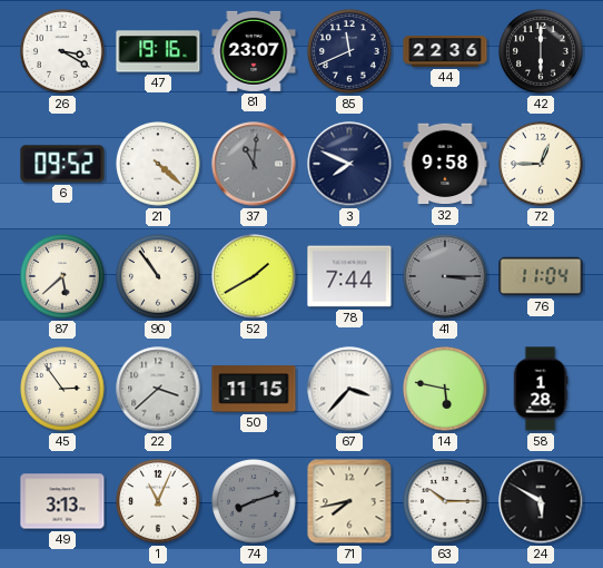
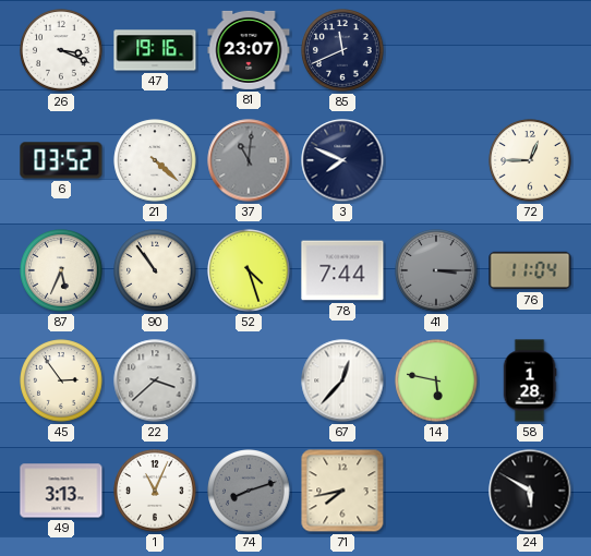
26: 3:20 -> 3:19 (61, 50)
44: 22:36 -> none (445, 52)
42: 6:00 -> none (541, 51)
6: 09:52 -> 03:52 (61, 160)
32: 9:58 -> none (445, 164)
87: 5:38 -> 5:34 (61, 270)
52: 1:40 -> 4:27 (249, 270)
50: 11:15 -> none (254, 389)
67: 3:37 -> 12:37 (342, 380)
63: 10:15 -> none (445, 501)
